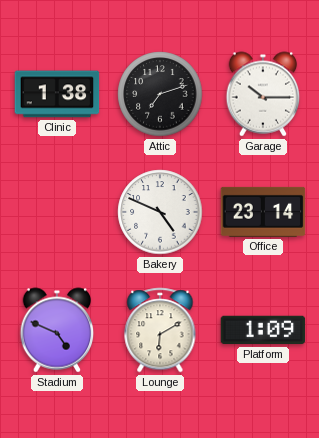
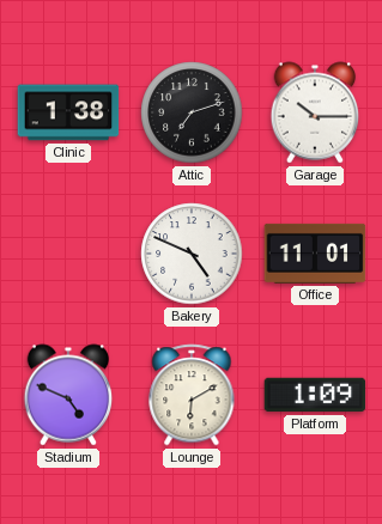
Office: 23:14 -> 11:01 (315, 254)
